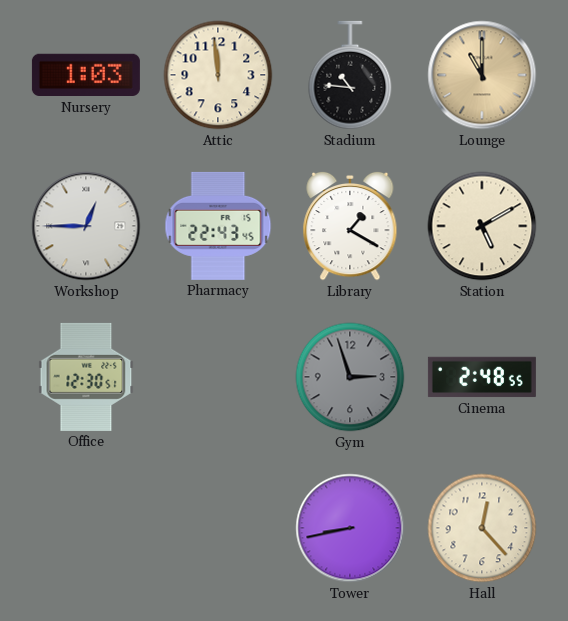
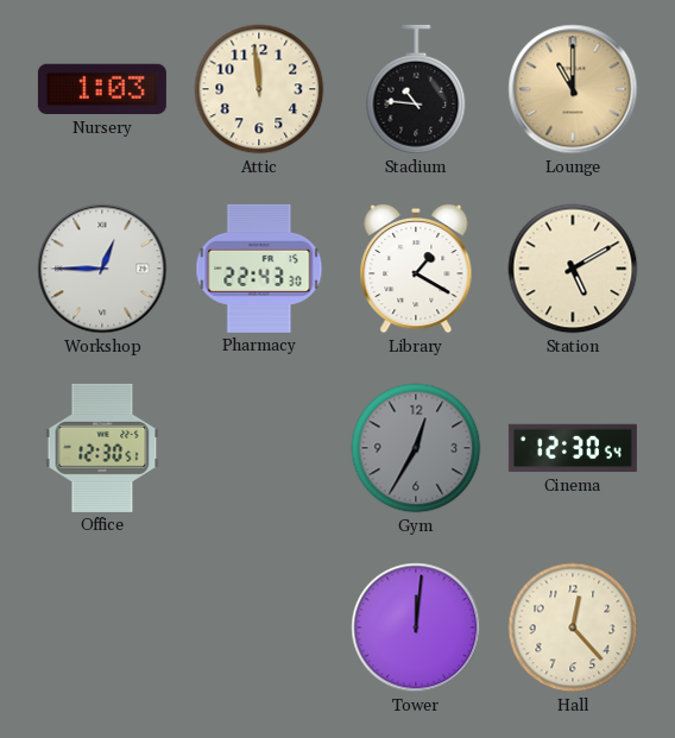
Pharmacy: 22:43:45 -> 22:43:30 (259, 269)
Gym: 2:57 -> 12:35 (416, 448)
Cinema: 2:48 -> 12:30 (573, 448)
Tower: 8:43 -> 12:01 (416, 627)
